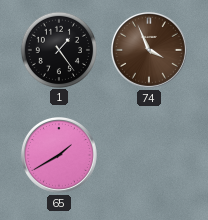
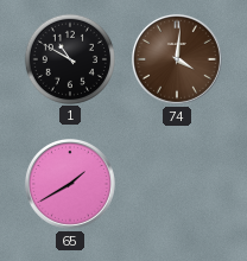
1: 1:24 -> 10:50 (69, 58)
74: 3:56 -> 4:01 (178, 61)
